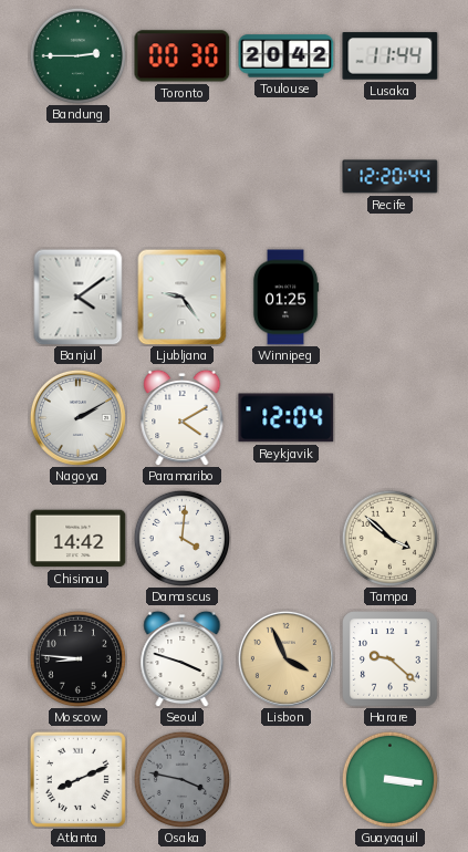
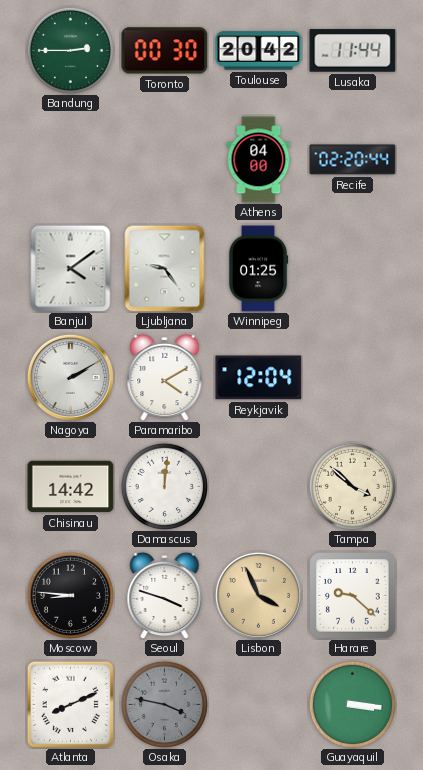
Athens: none -> 04:00 (259, 160)
Recife: 12:20 -> 02:20 (353, 160)
Damascus: 4:01 -> 12:01 (164, 486)
